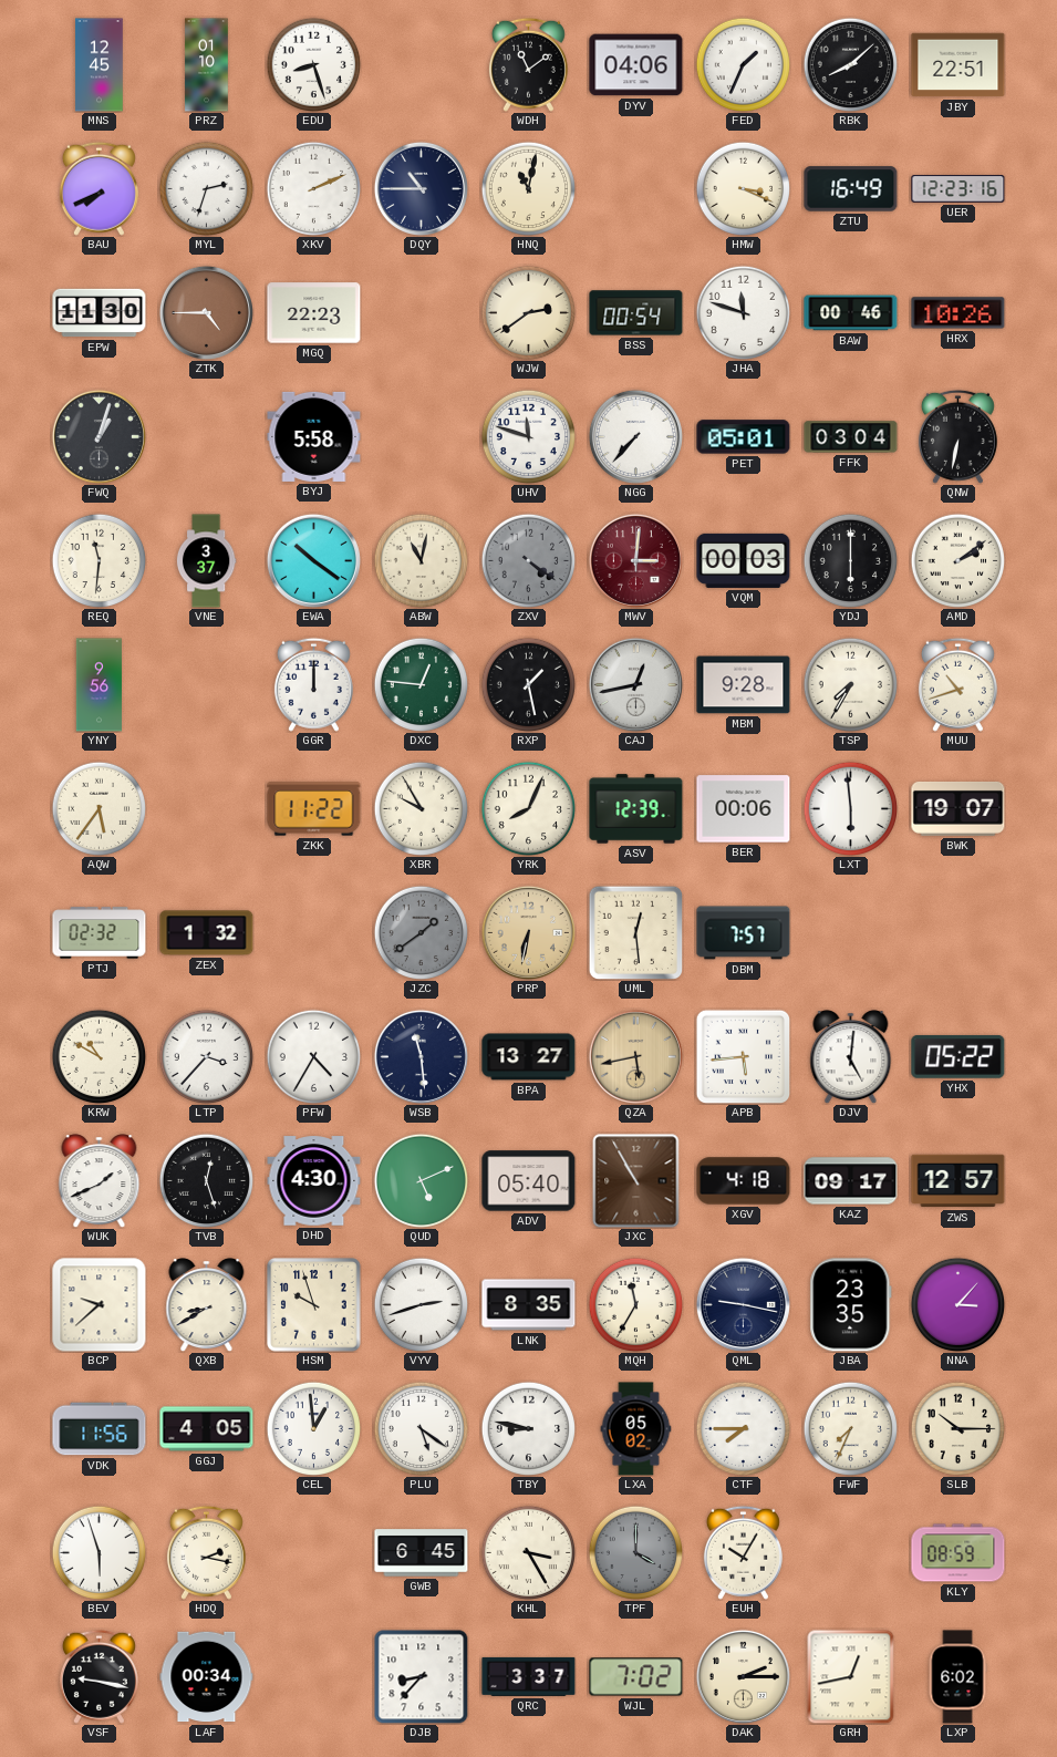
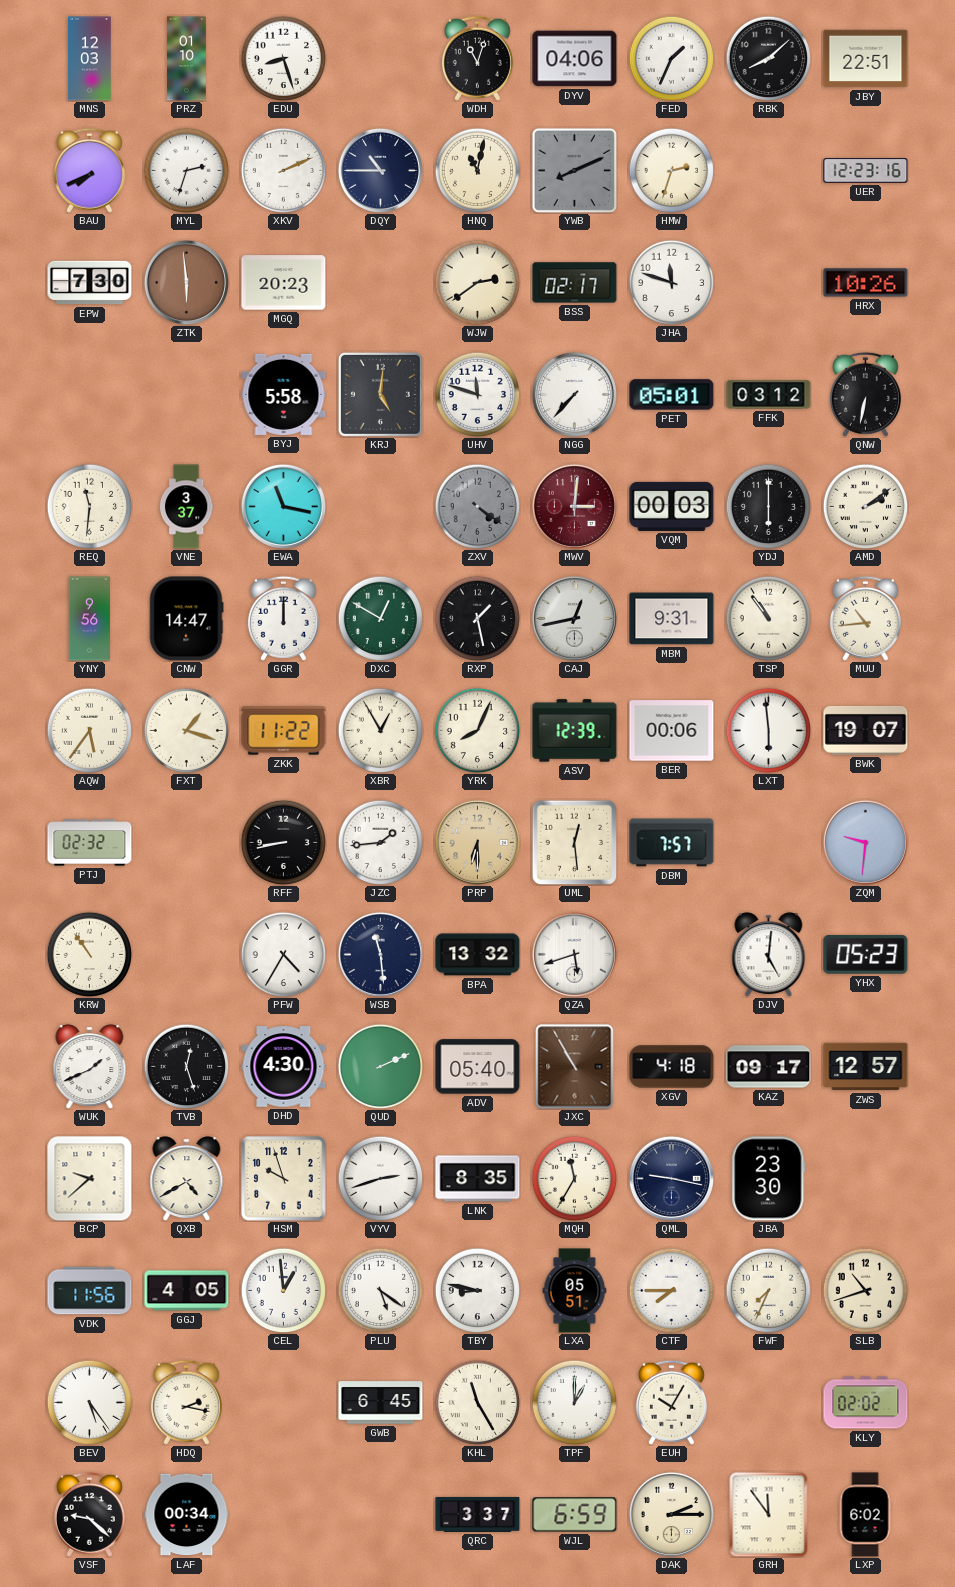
MNS: 12:45 -> 12:03 (90, 59)
WDH: 11:09 -> 11:03 (477, 58)
YWB: none -> 8:11 (574, 170)
HMW: 3:19 -> 2:33 (671, 170)
ZTU: 16:49 -> none (851, 189)
EPW: 11:30 -> 7:30 (90, 283)
ZTK: 4:45 -> 5:59 (186, 282)
MGQ: 22:23 -> 20:23 (284, 283)
BSS: 00:54 -> 02:17 (575, 283)
BAW: 00:46 -> none (851, 313)
FWQ: 1:03 -> none (99, 436)
KRJ: none -> 5:01 (380, 394)
FFK: 03:04 -> 03:12 (769, 395)
EWA: 10:21 -> 11:17 (283, 506)
ABW: 11:02 -> none (421, 560)
CNW: none -> 14:47 (186, 619)
DXC: 12:46 -> 12:50 (380, 618)
MBM: 9:28 -> 9:31 (672, 619)
TSP: 7:35 -> 10:54 (768, 618)
MUU: 10:42 -> 10:44 (865, 618)
FXT: none -> 1:18 (186, 730)
XBR: 9:55 -> 12:55 (380, 730)
ZEX: 1:32 -> none (207, 933)
RFF: none -> 8:43 (283, 842)
JZC: 1:39 -> 1:44 (380, 842)
JZC dial: grey -> white (380, 842)
PRP: 6:32 -> 6:30 (477, 842)
ZQM: none -> 9:31 (865, 842)
KRW: 10:50 -> 10:54 (89, 954)
LTP: 3:37 -> none (206, 1056)
BPA: 13:27 -> 13:32 (478, 955)
QZA: 5:43 -> 5:42 (574, 954)
QZA dial: champagne -> white (574, 954)
APB: 5:44 -> none (743, 1056)
YHX: 05:22 -> 05:23 (866, 955)
QUD: 5:11 -> 2:11 (380, 1066)
QXB: 8:40 -> 4:40 (187, 1179)
JBA: 23:35 -> 23:30 (769, 1179)
NNA: 3:07 -> none (957, 1304)
LXA: 05:02 -> 05:51 (575, 1291)
SLB: 10:15 -> 10:42 (865, 1290)
BEV: 5:57 -> 5:24 (89, 1402)
KHL: 3:25 -> 11:25 (477, 1402)
TPF: 4:00 -> 1:00 (574, 1402)
TPF dial: grey -> white (574, 1402)
KLY: 08:59 -> 02:02 (866, 1403)
VSF: 9:17 -> 9:22 (89, 1514)
DJB: 8:37 -> none (422, 1677)
WJL: 7:02 -> 6:59 (575, 1515)
GRH: 12:43 -> 11:54 (769, 1514)
